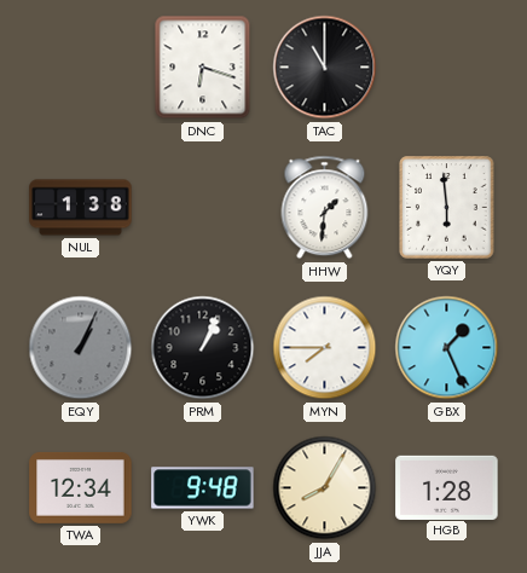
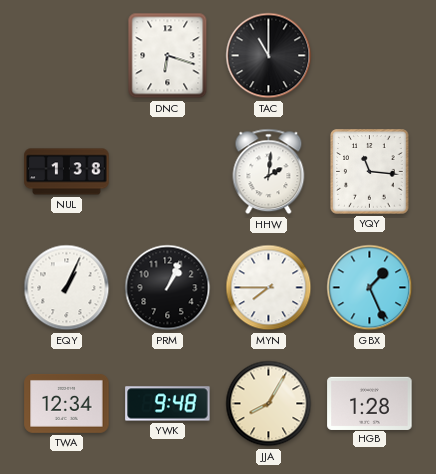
HHW: 1:31 -> 2:01 (269, 172)
YQY: 5:59 -> 11:16 (370, 172)
EQY dial: grey -> white (67, 288)
